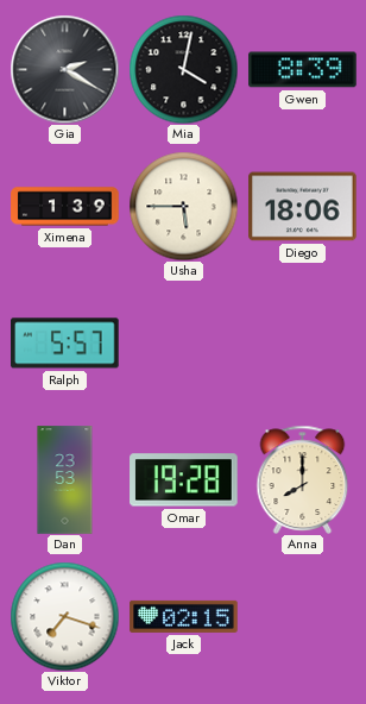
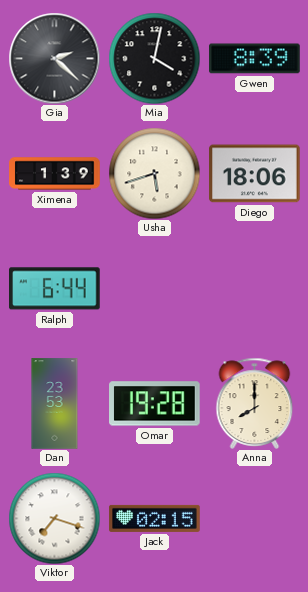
Gia: 2:20 -> 2:22 (54, 58)
Usha: 5:45 -> 5:42 (154, 173)
Ralph: 5:57 -> 6:44 (55, 289)
